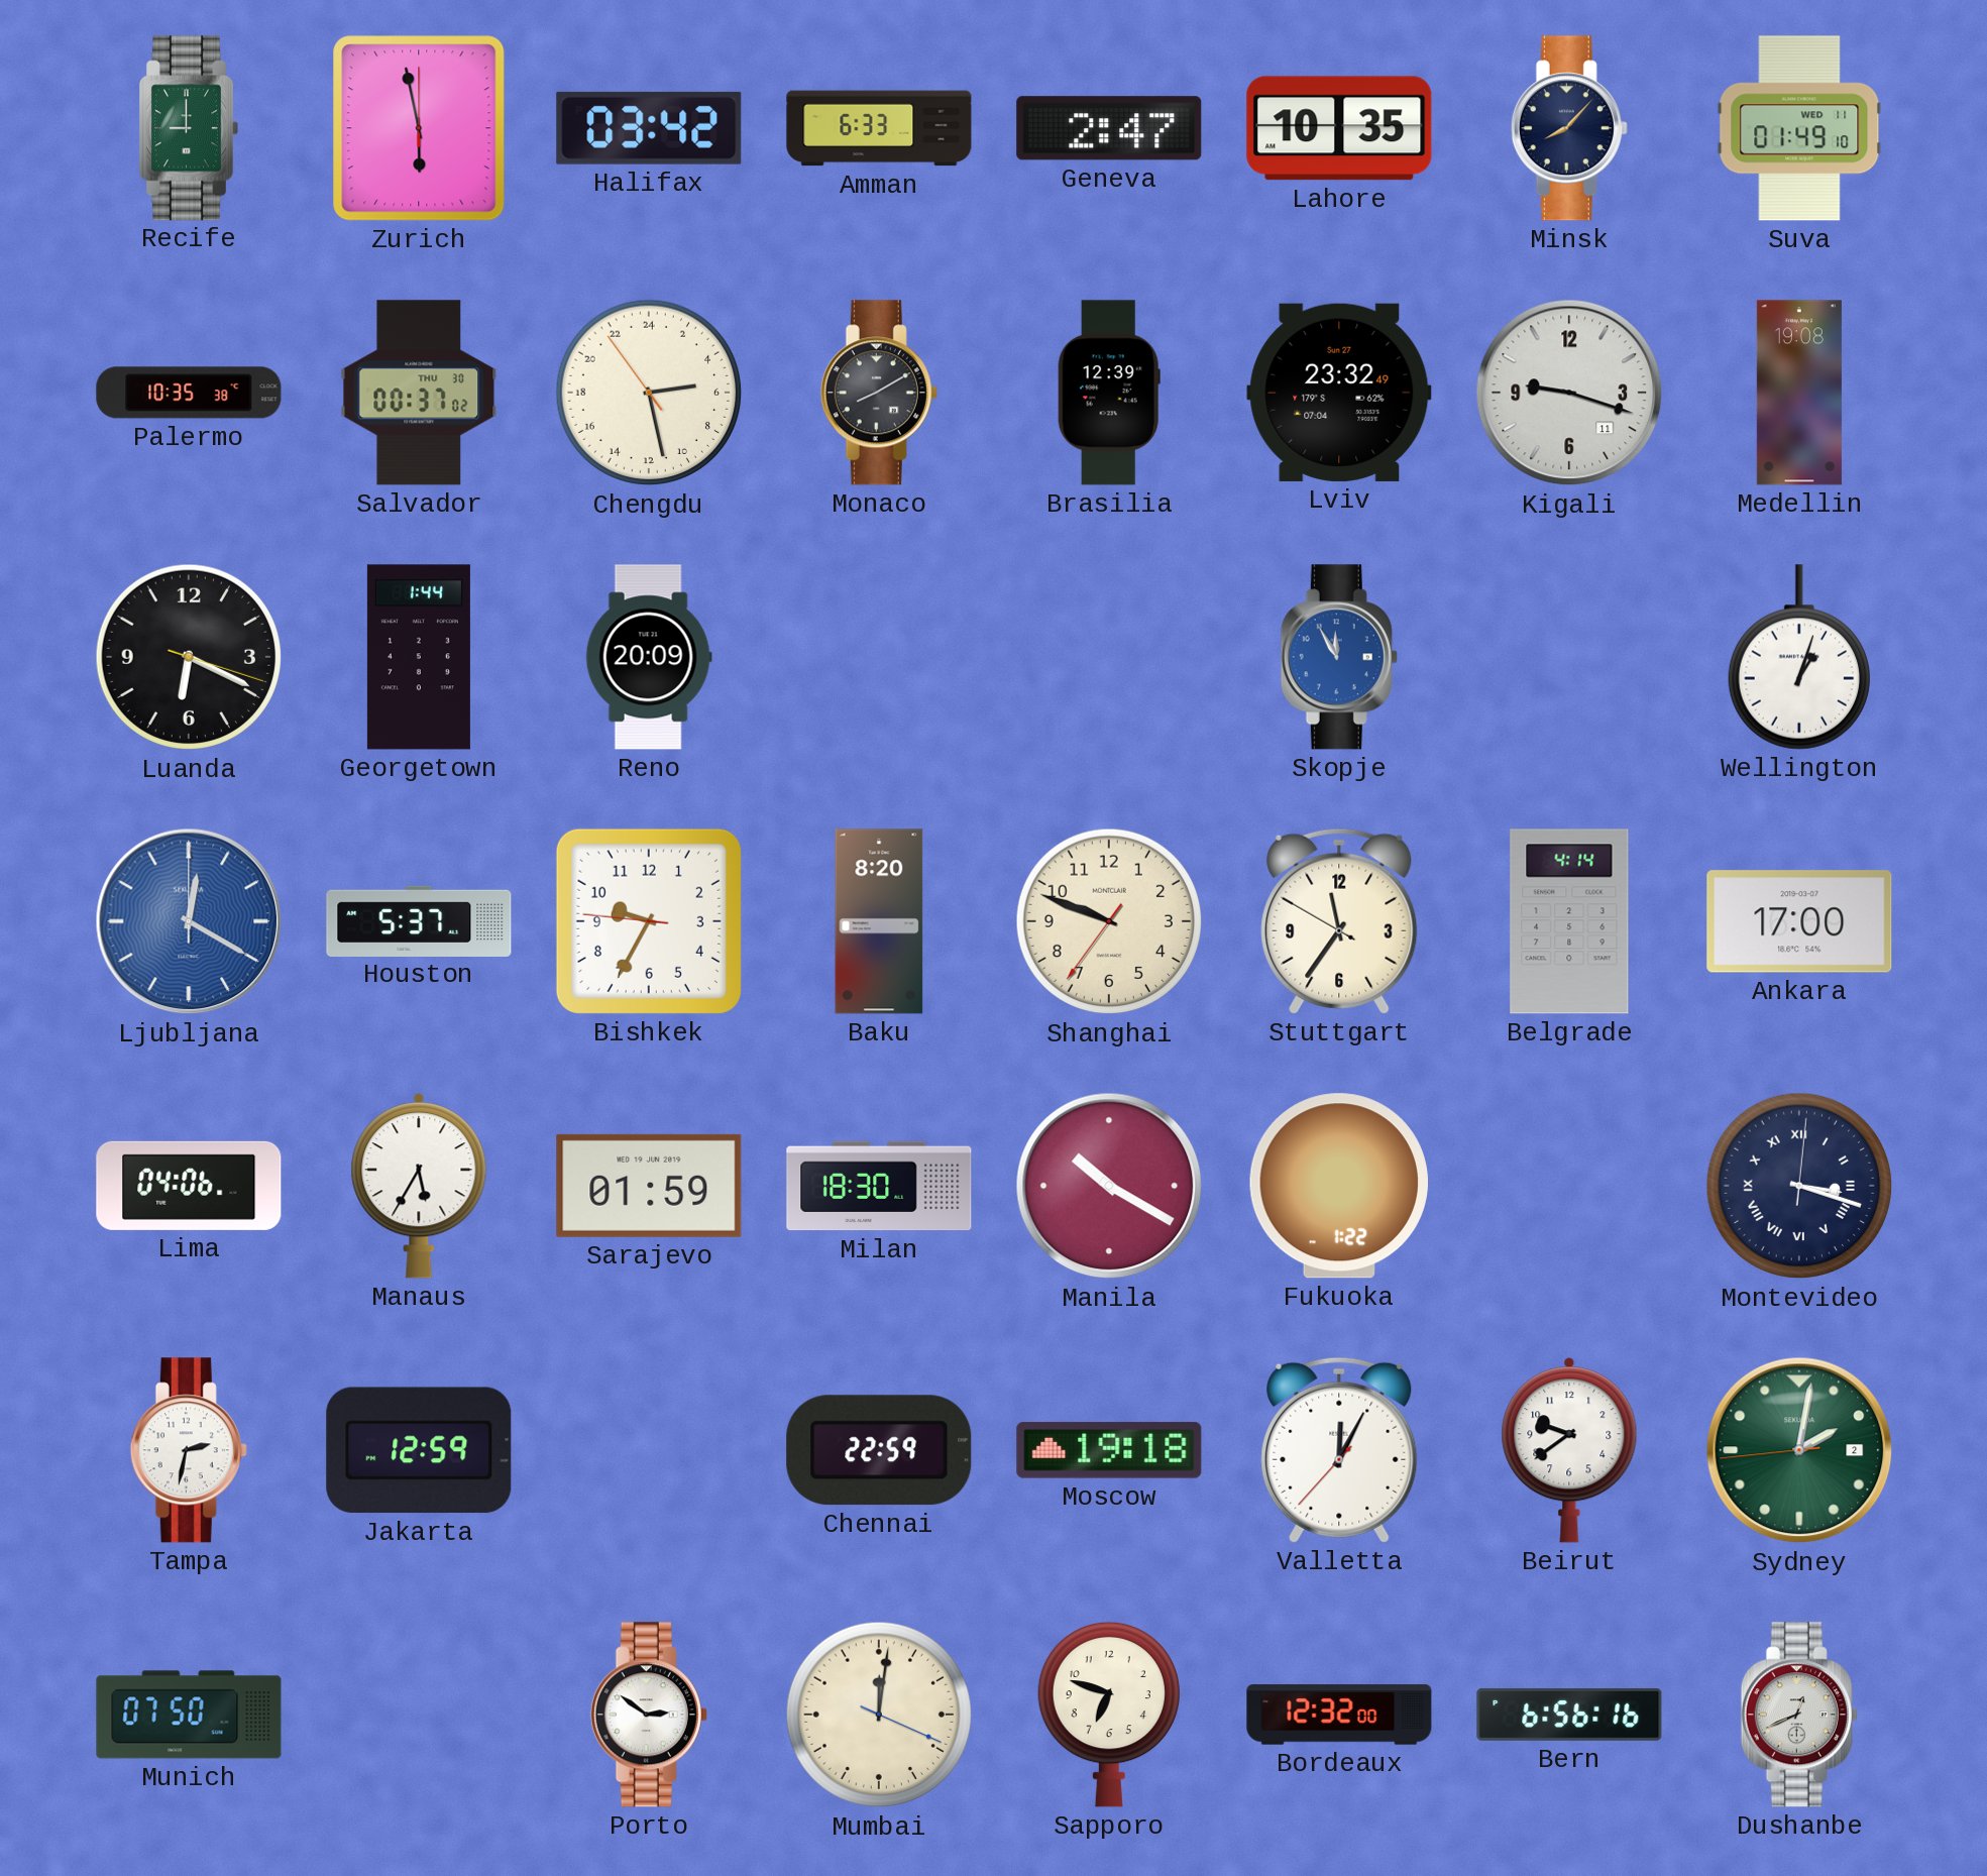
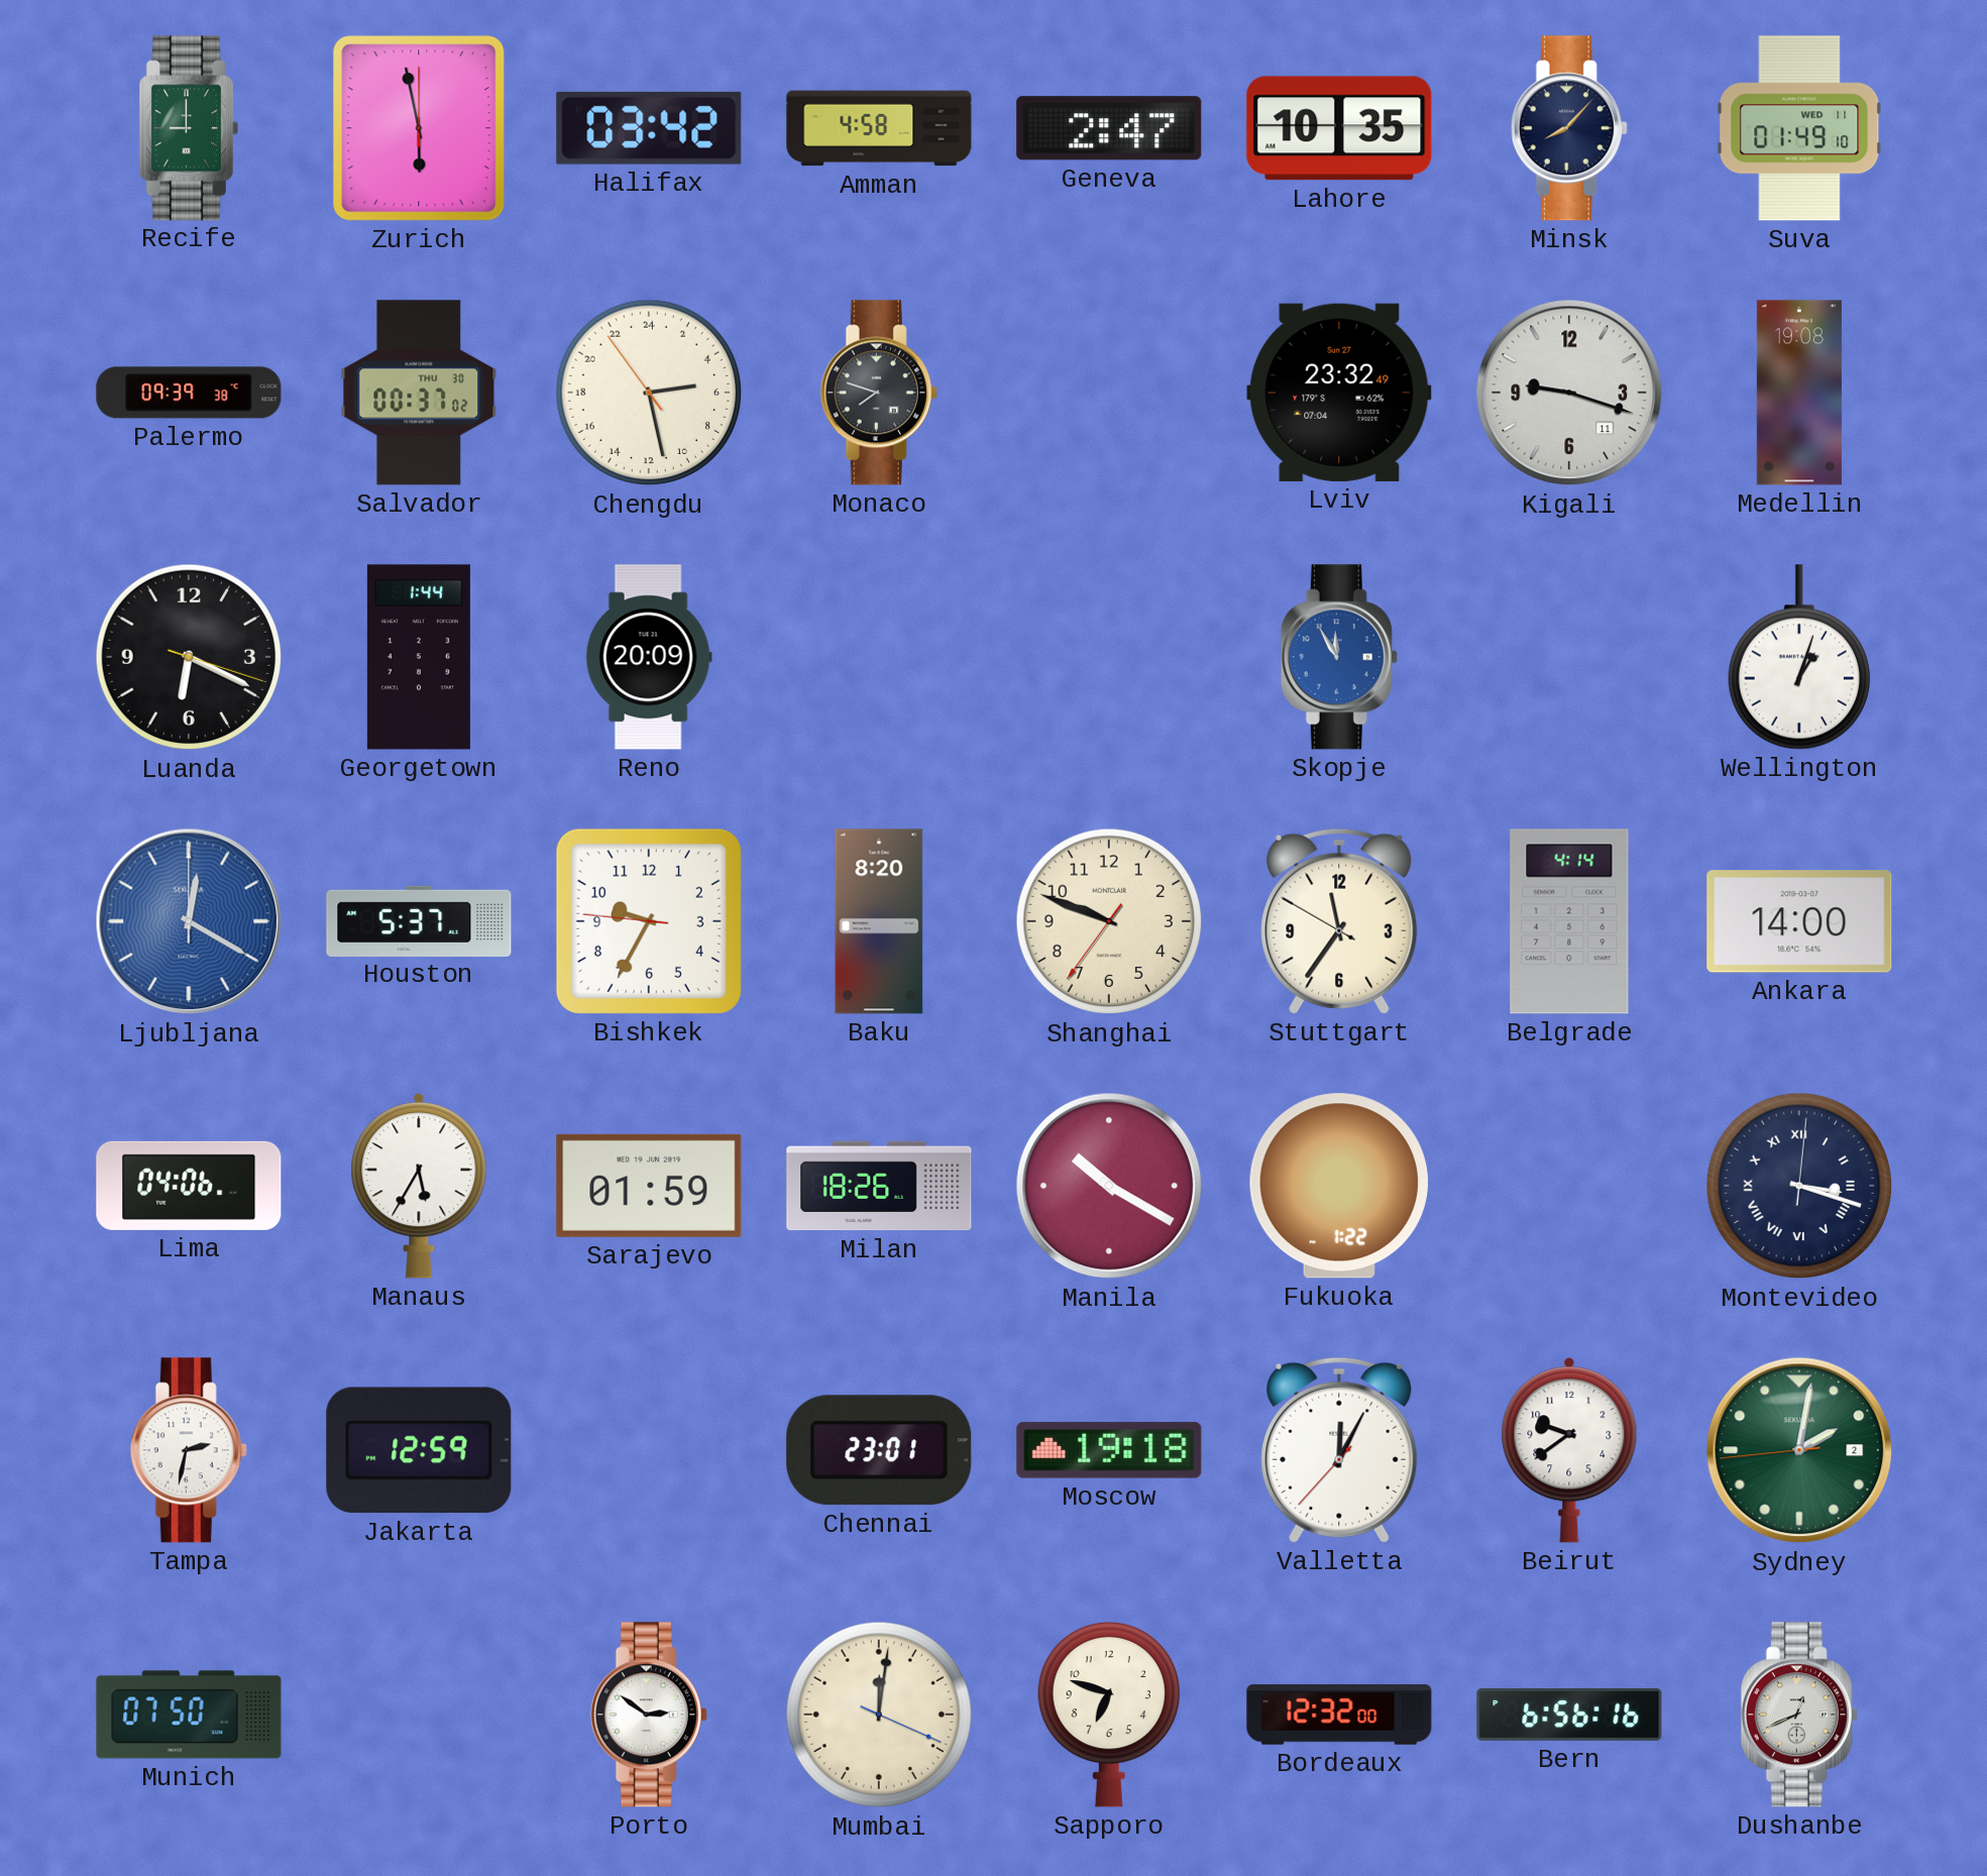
Amman: 6:33 -> 4:58 (879, 128)
Palermo: 10:35 -> 09:39 (189, 393)
Monaco: 8:10 -> 7:48 (879, 393)
Brasilia: 12:39 -> none (1109, 393)
Ankara: 17:00 -> 14:00 (1799, 921)
Milan: 18:30 -> 18:26 (879, 1186)
Chennai: 22:59 -> 23:01 (879, 1450)
